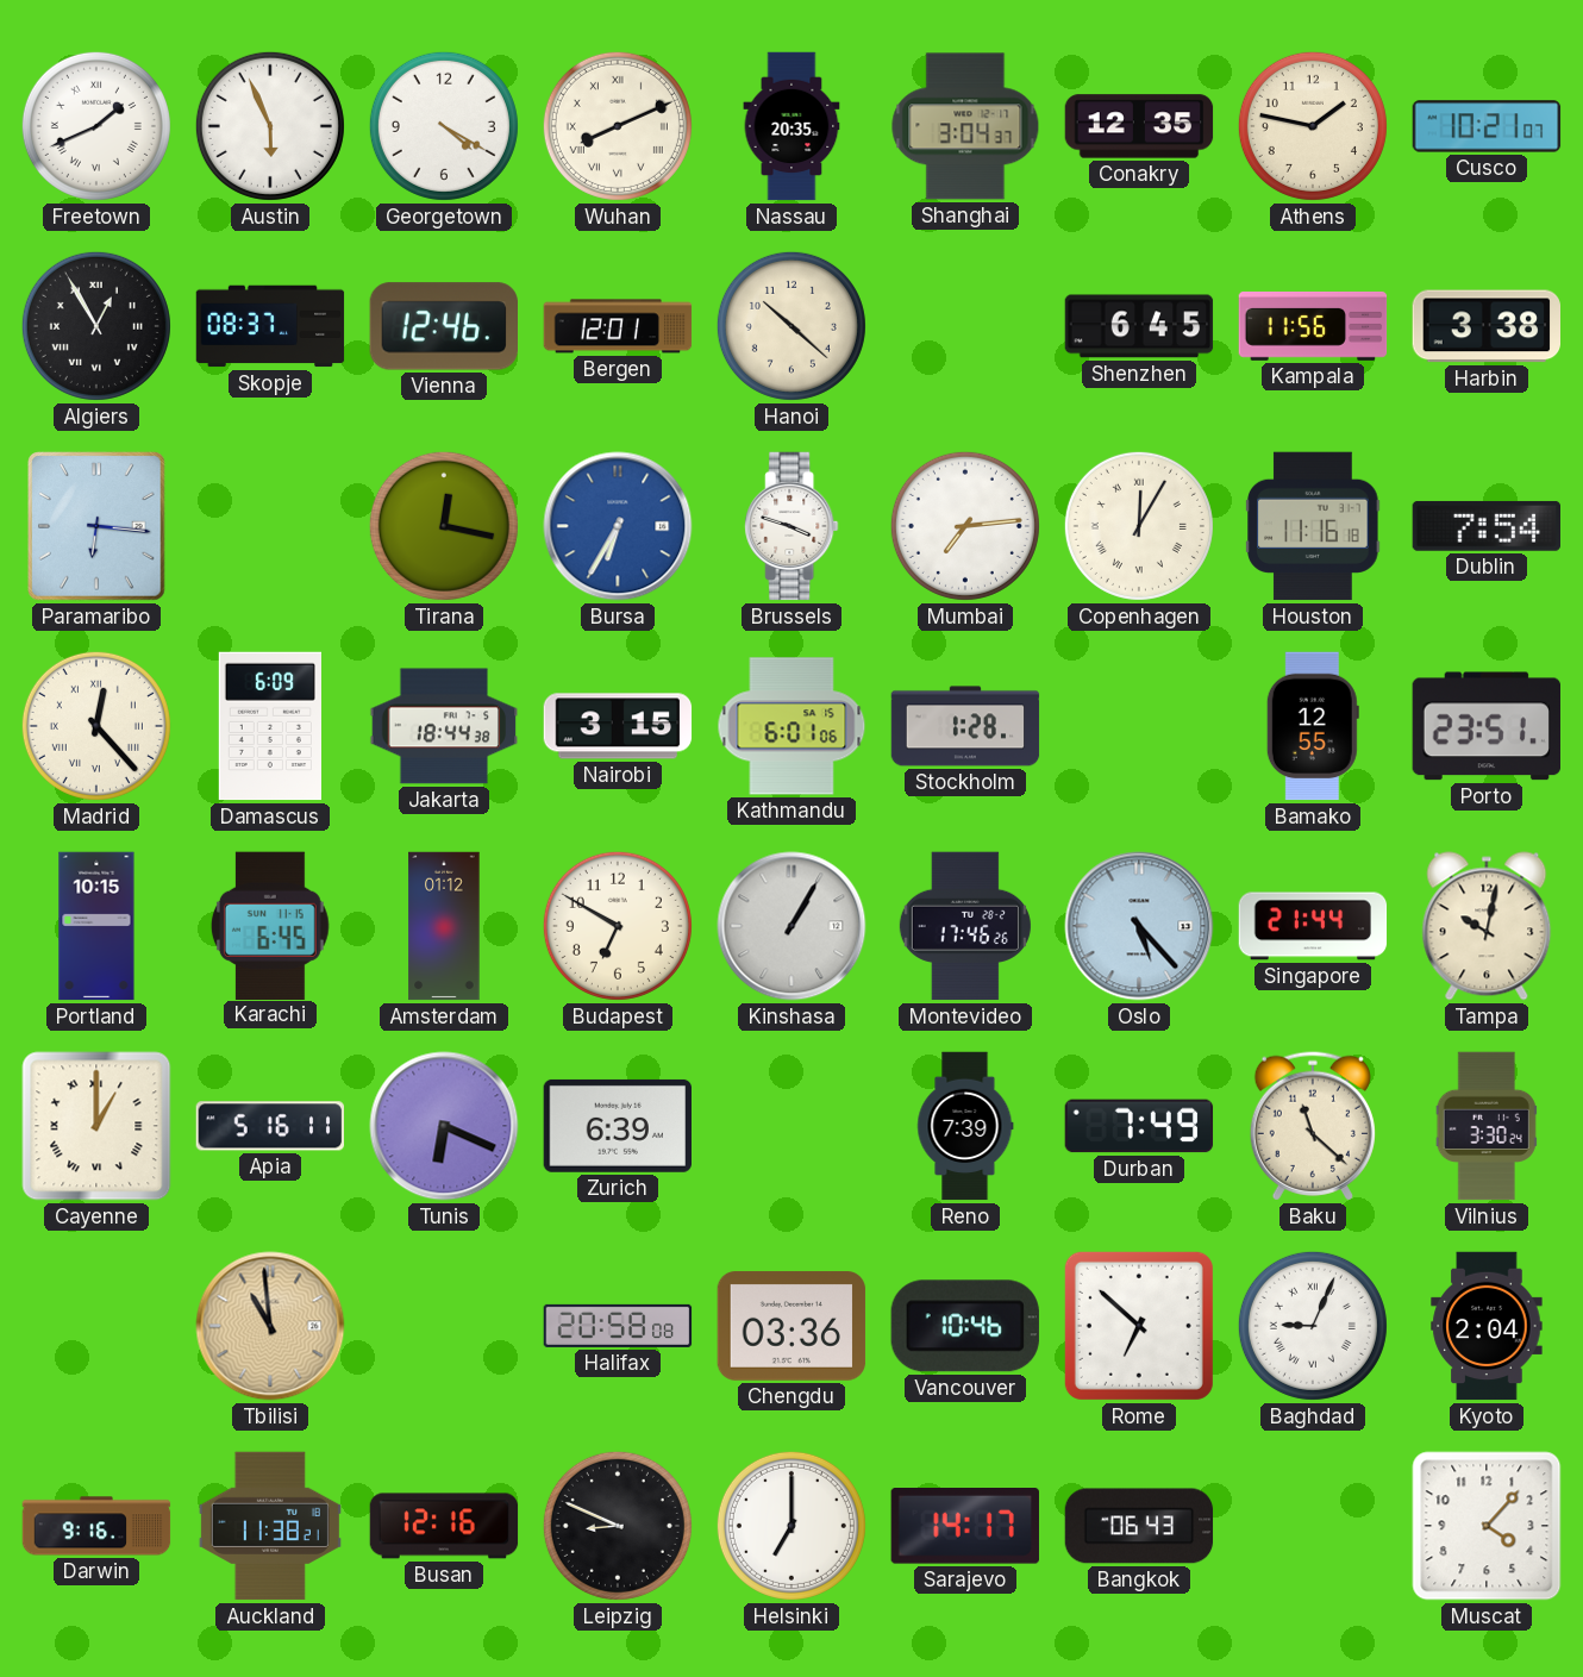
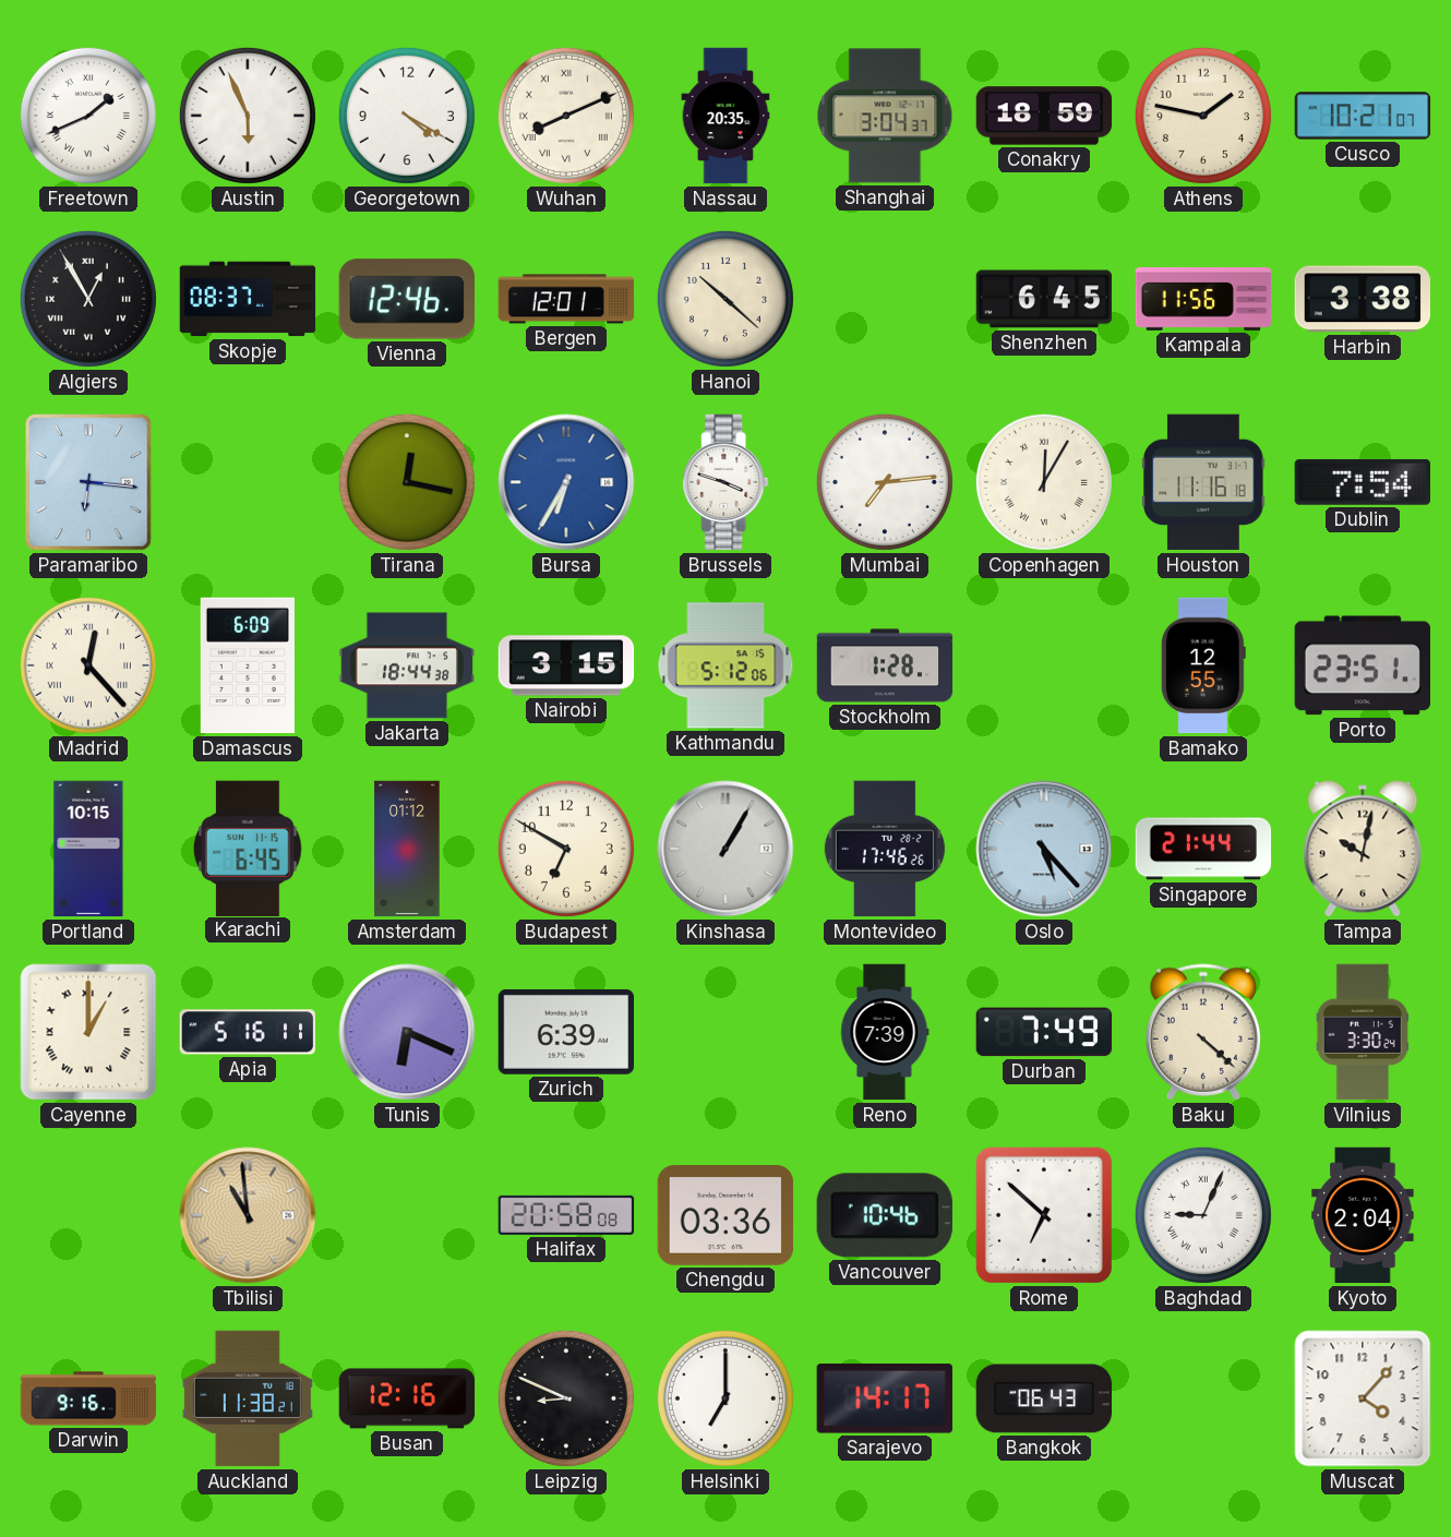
Conakry: 12:35 -> 18:59 (1044, 116)
Kathmandu: 6:01 -> 5:12 (725, 665)
Baku: 11:22 -> 4:22 (1203, 1032)
